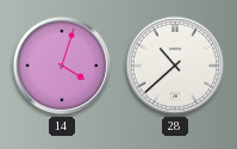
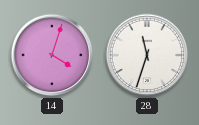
28: 10:38 -> 11:33 (147, 55)
